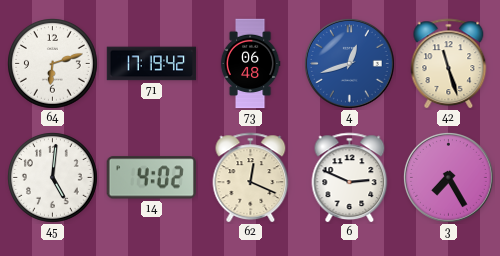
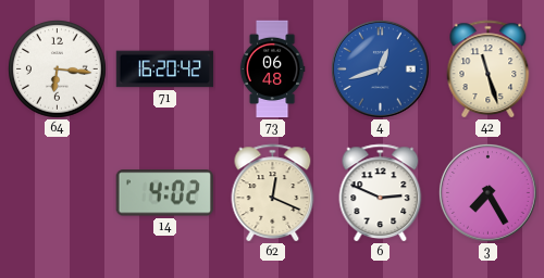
64: 6:12 -> 6:16 (58, 69)
71: 17:19 -> 16:20 (165, 69)
45: 5:01 -> none (53, 178)
